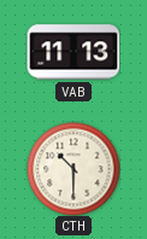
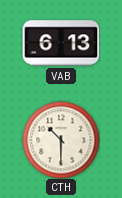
VAB: 11:13 -> 6:13 (61, 43)
